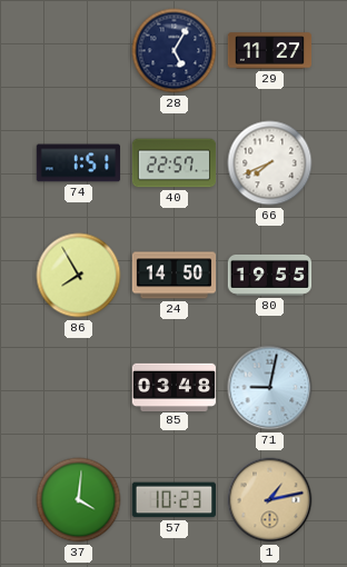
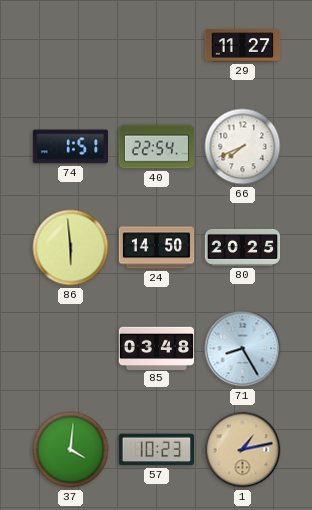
28: 5:05 -> none (175, 51)
40: 22:57 -> 22:54 (157, 147)
86: 7:55 -> 5:59 (71, 248)
80: 19:55 -> 20:25 (243, 247)
71: 9:02 -> 8:25 (243, 349)
